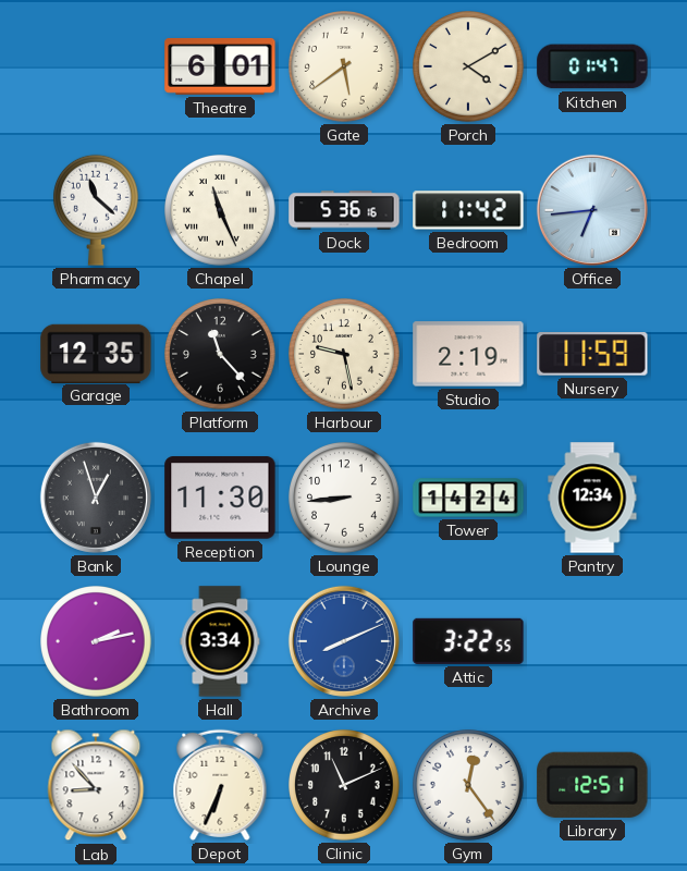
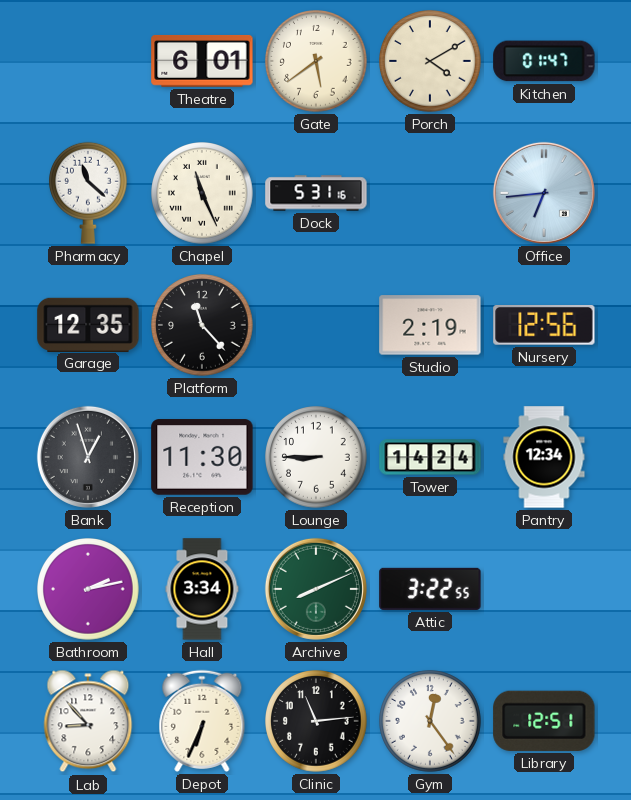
Dock: 5:36 -> 5:31 (316, 193)
Bedroom: 11:42 -> none (468, 210)
Harbour: 9:28 -> none (345, 355)
Nursery: 11:59 -> 12:56 (544, 326)
Lounge: 8:44 -> 8:45 (317, 458)
Archive dial: blue -> green (316, 589)
Clinic: 11:11 -> 11:14 (317, 722)
